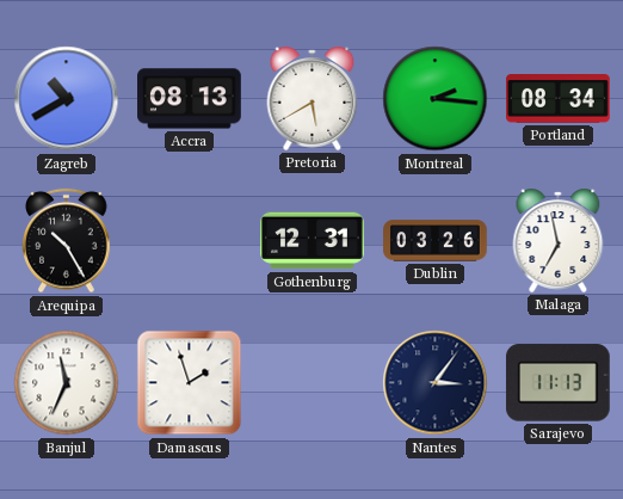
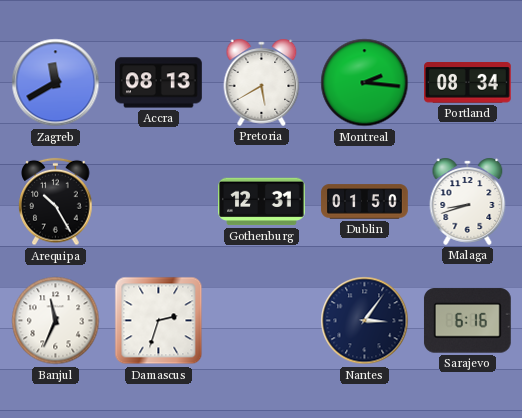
Zagreb: 10:40 -> 11:40 (56, 83)
Dublin: 03:26 -> 01:50 (365, 202)
Malaga: 6:58 -> 8:42 (468, 201)
Damascus: 1:57 -> 2:33 (159, 321)
Sarajevo: 11:13 -> 6:16 (467, 321)
